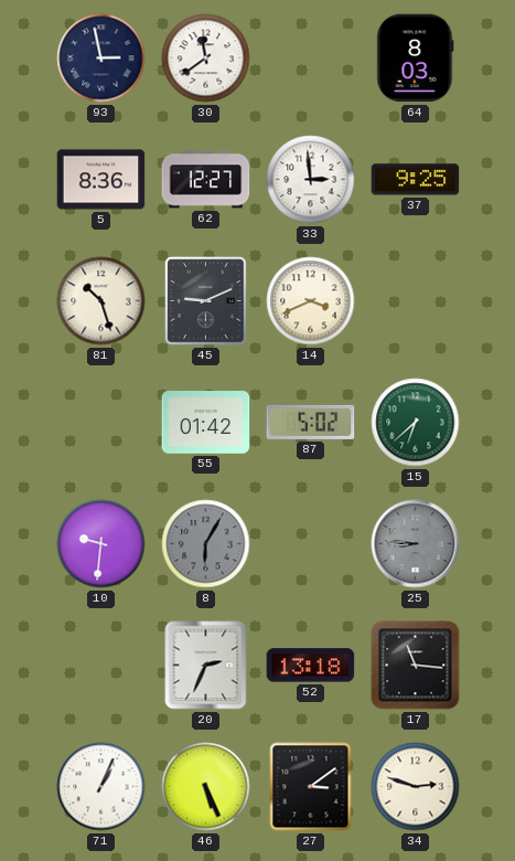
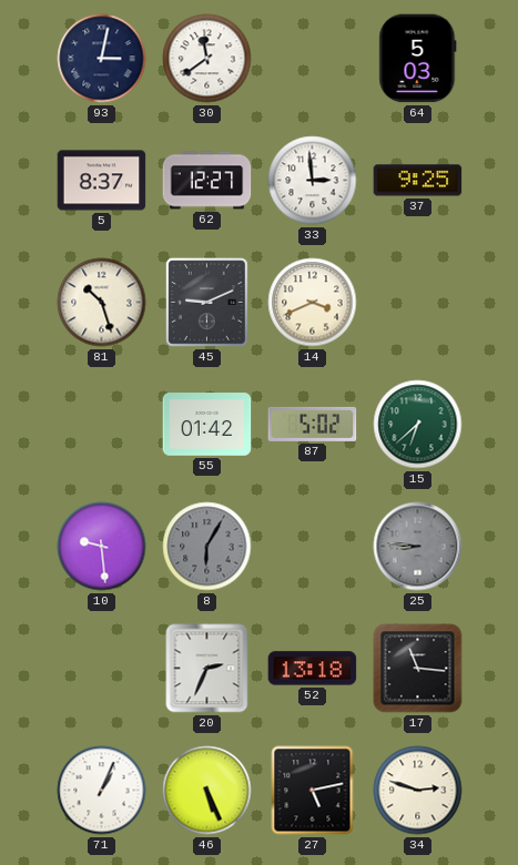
93: 2:58 -> 3:02 (102, 59)
64: 8:03 -> 5:03 (418, 59)
5: 8:36 -> 8:37 (102, 181)
10: 9:31 -> 9:29 (102, 547)
27: 3:09 -> 5:13 (313, 791)
